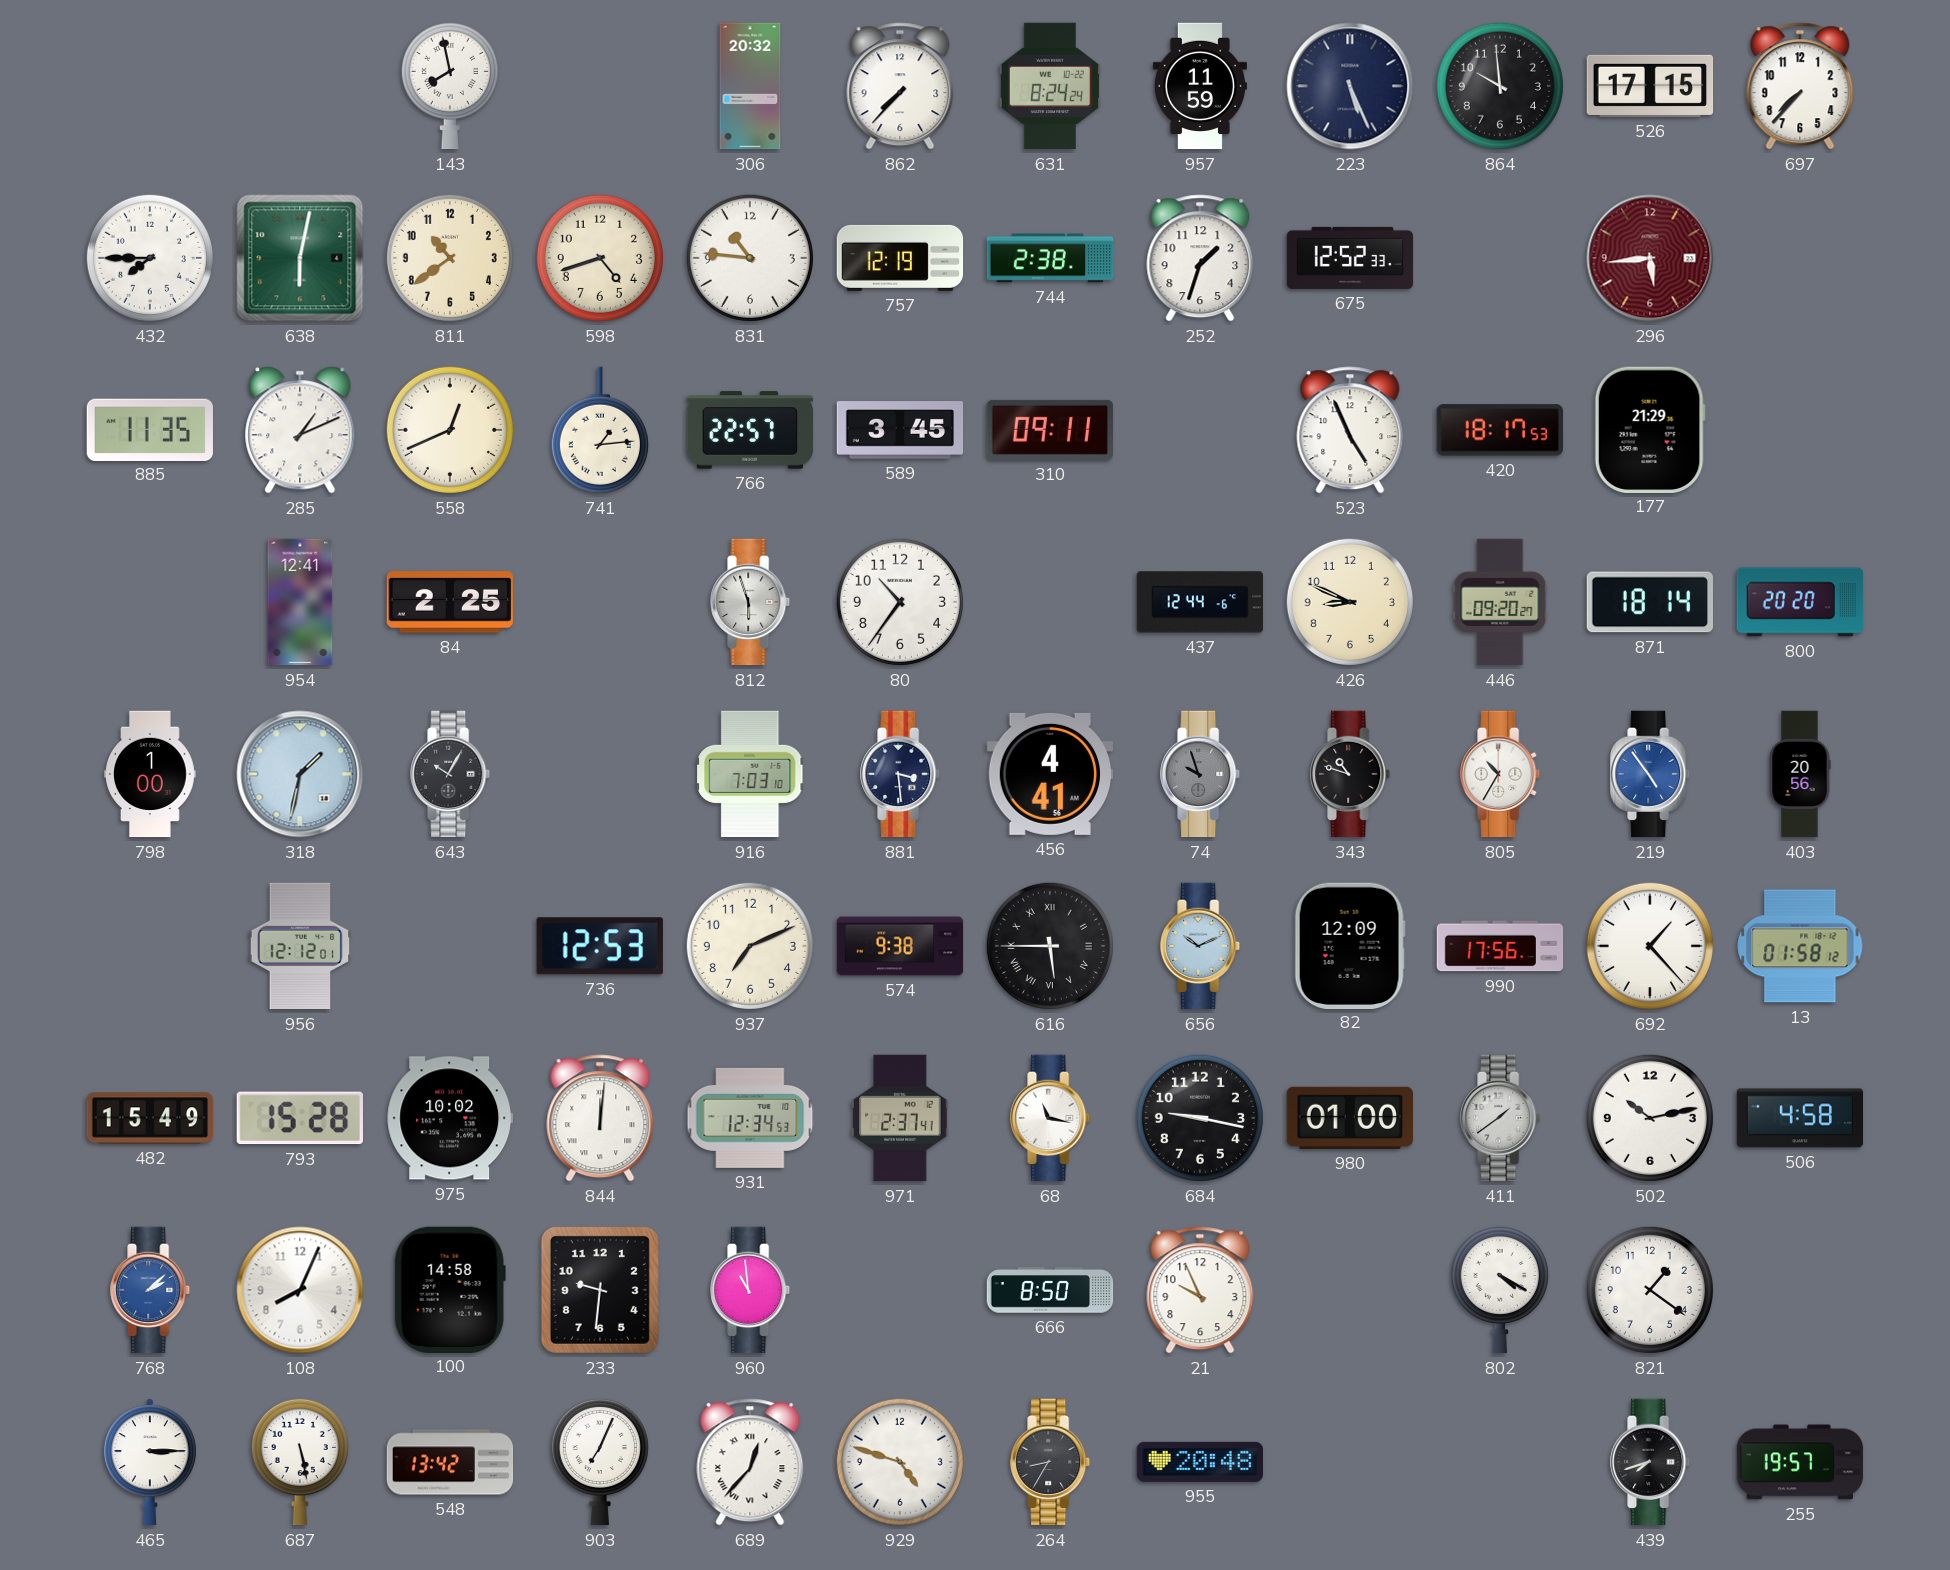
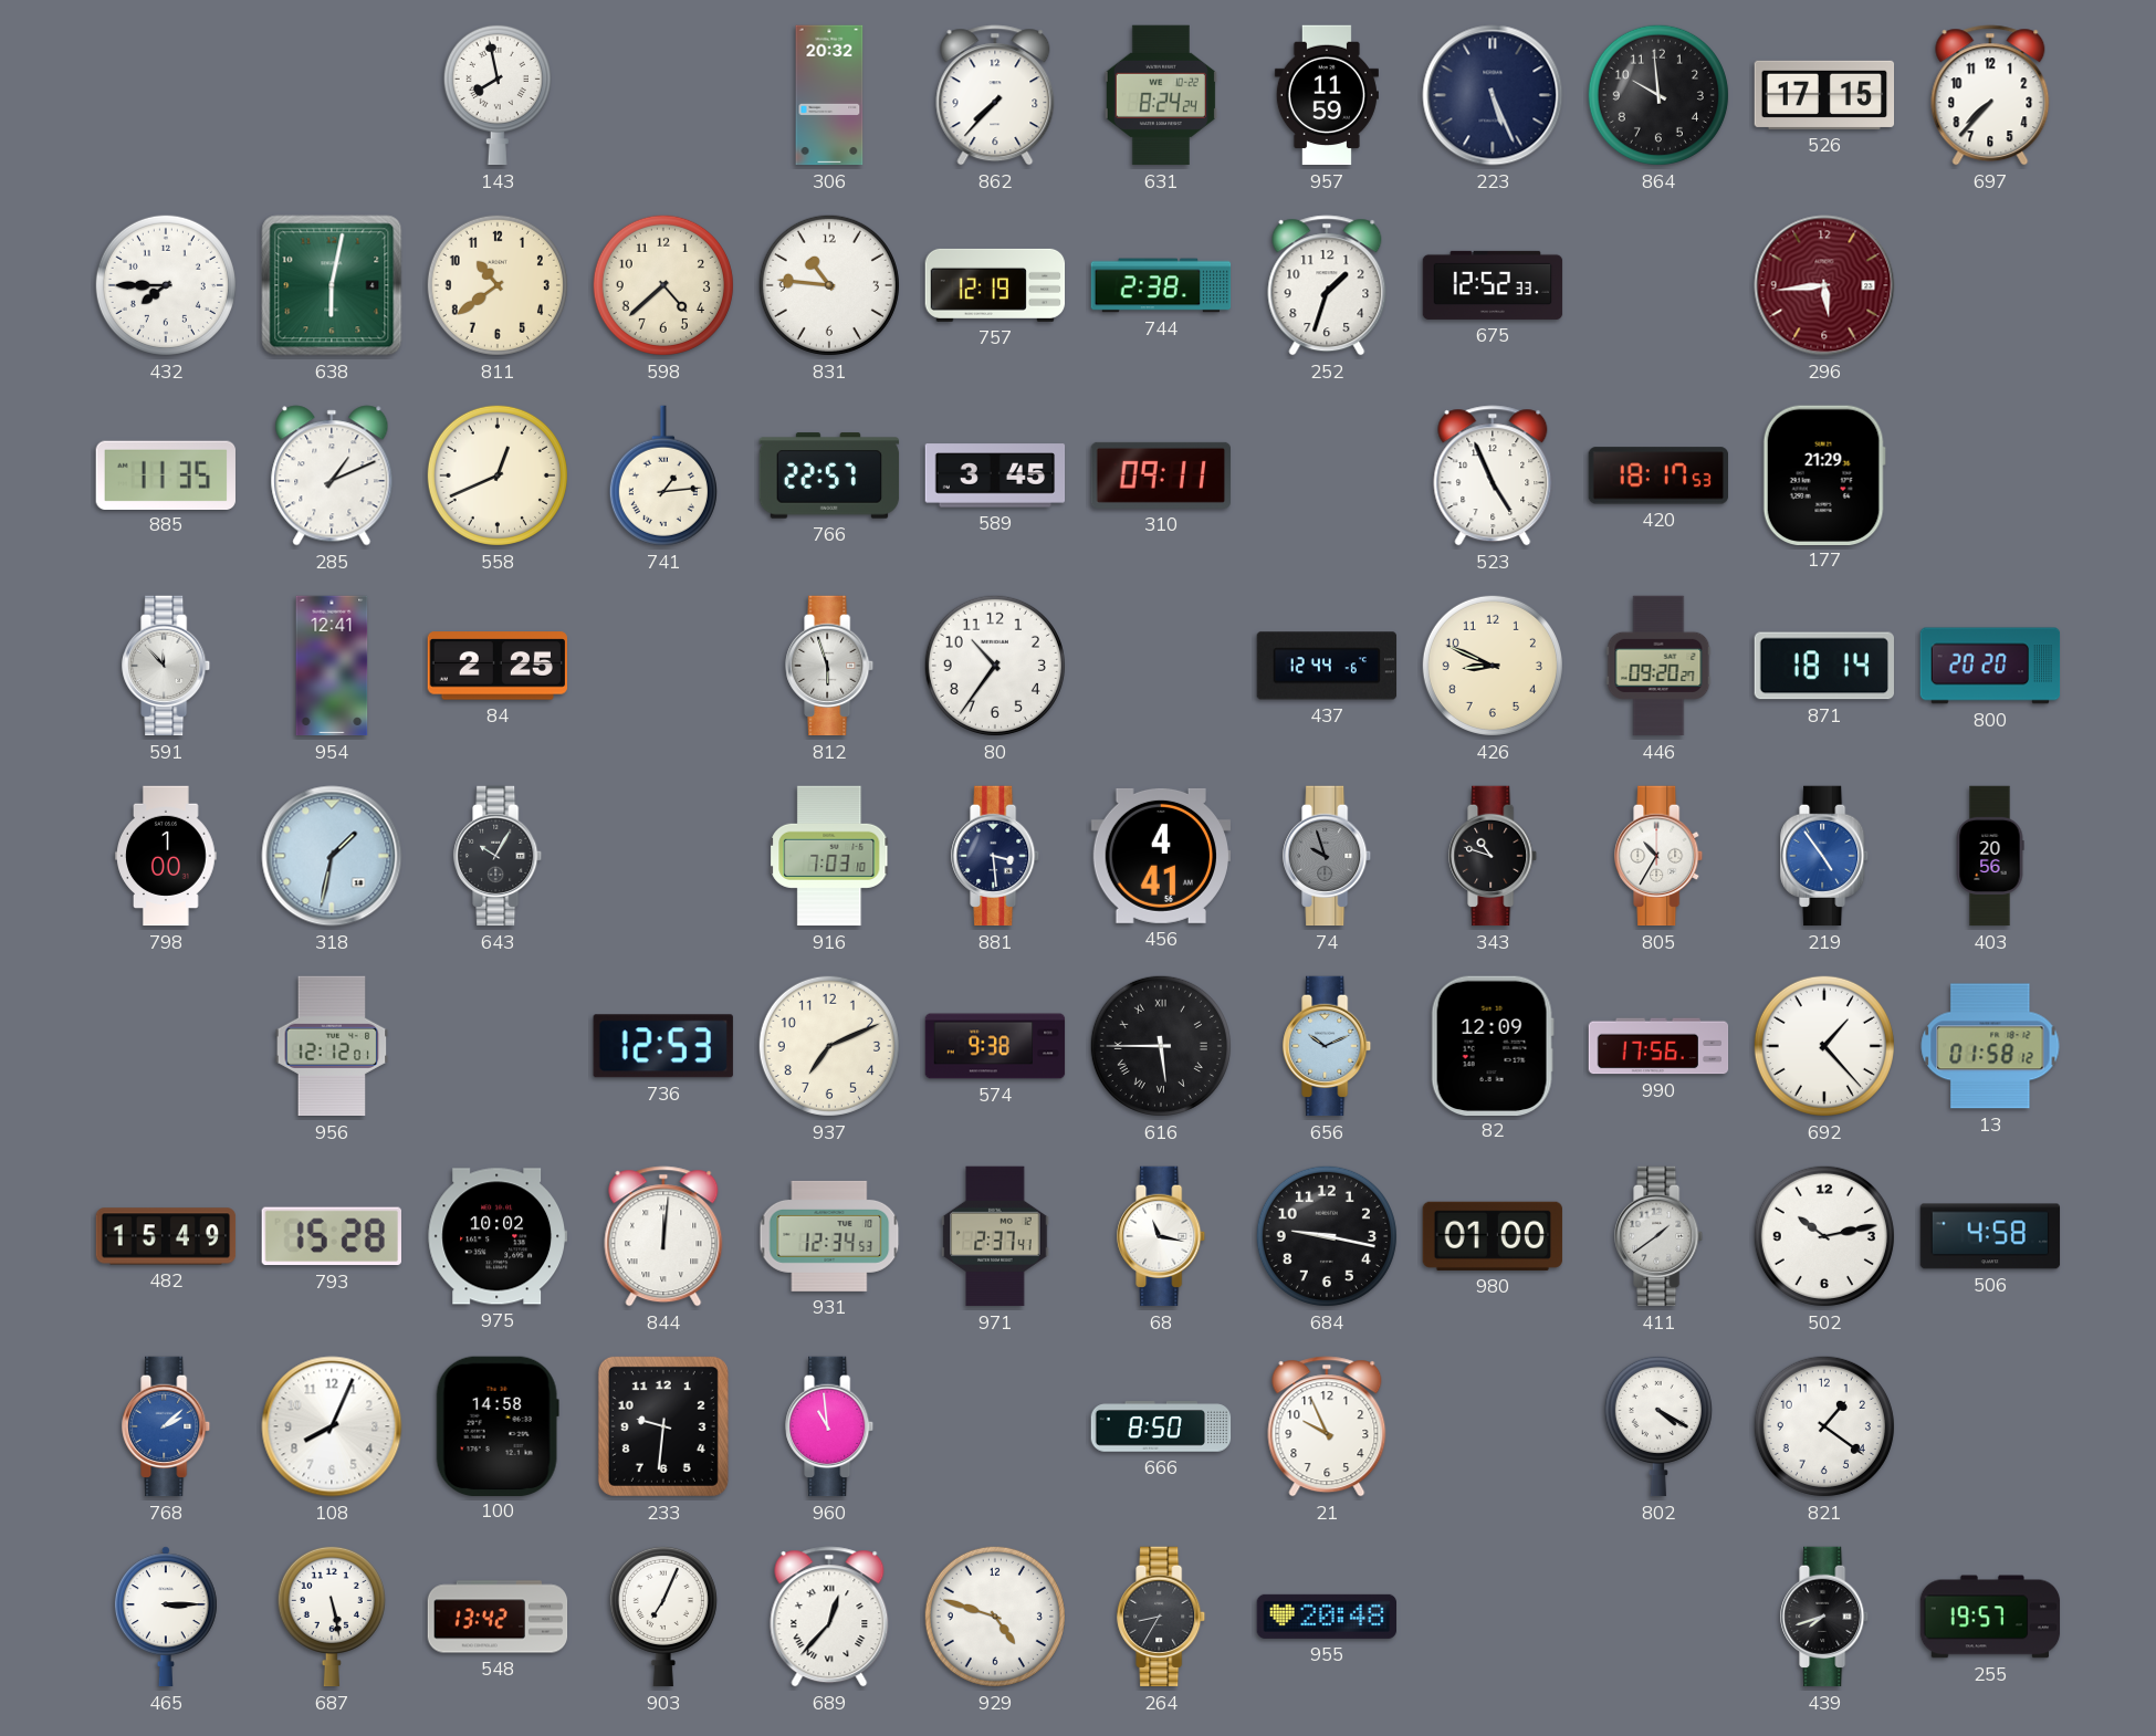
598: 4:42 -> 4:38 (663, 285)
591: none -> 11:53 (167, 666)
